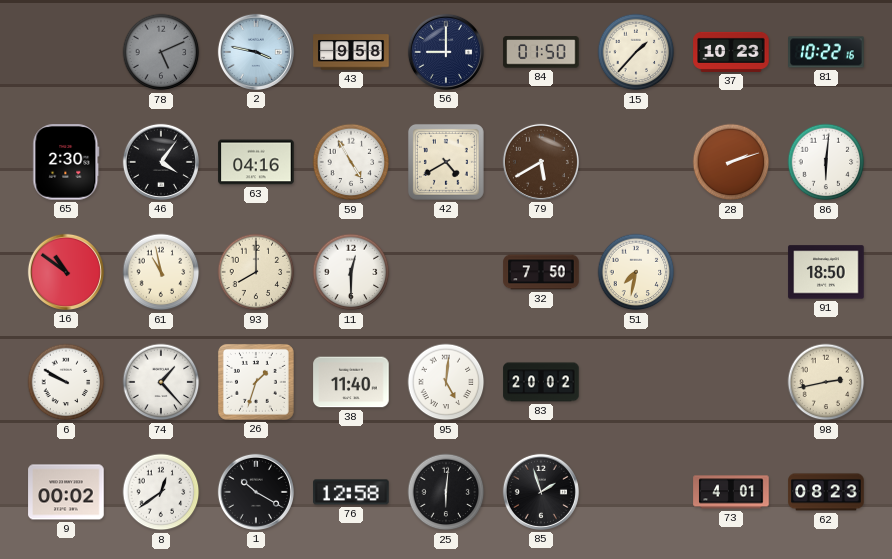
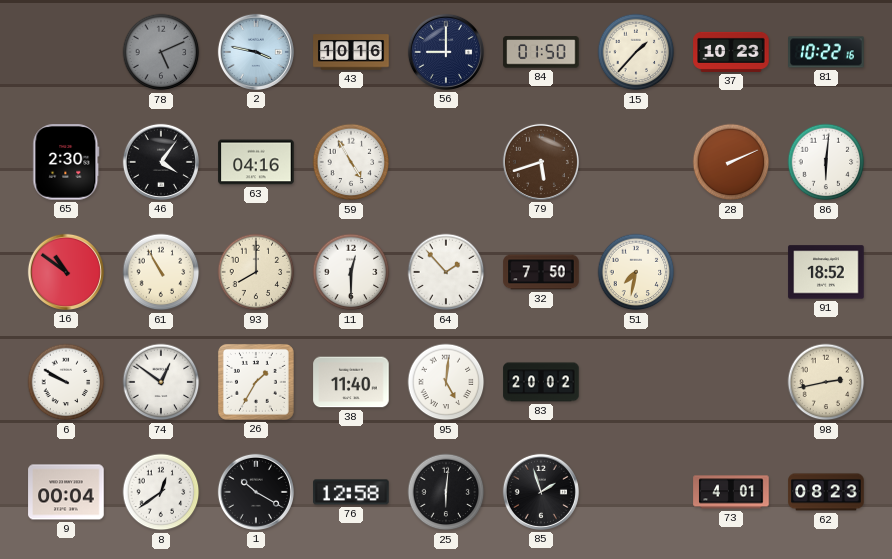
43: 9:58 -> 10:16 (351, 52)
42: 4:40 -> none (446, 162)
79: 5:40 -> 5:42 (541, 162)
28: 2:12 -> 2:11 (731, 162)
61: 10:58 -> 10:55 (161, 272)
64: none -> 1:53 (446, 272)
91: 18:50 -> 18:52 (826, 272)
74: 1:23 -> 12:51 (161, 382)
26: 1:33 -> 1:35 (256, 382)
9: 00:02 -> 00:04 (66, 492)
